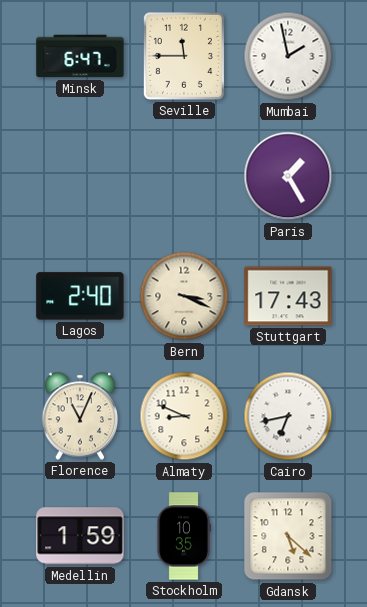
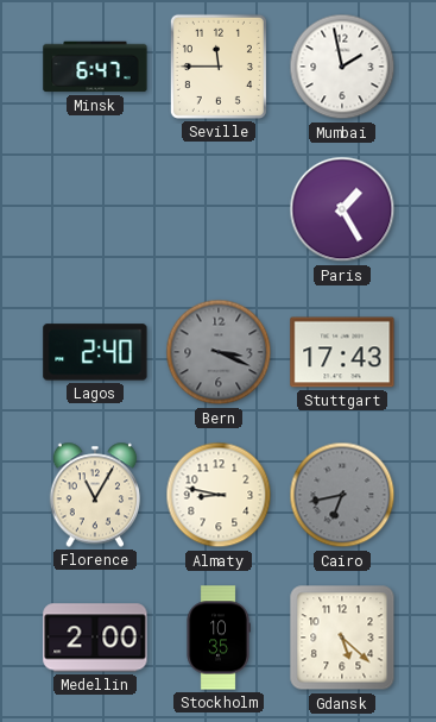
Bern dial: cream -> grey (219, 352)
Florence: 11:04 -> 11:05 (95, 495)
Almaty: 8:49 -> 8:47 (219, 495)
Cairo dial: white -> grey (342, 495)
Medellin: 1:59 -> 2:00 (95, 638)
